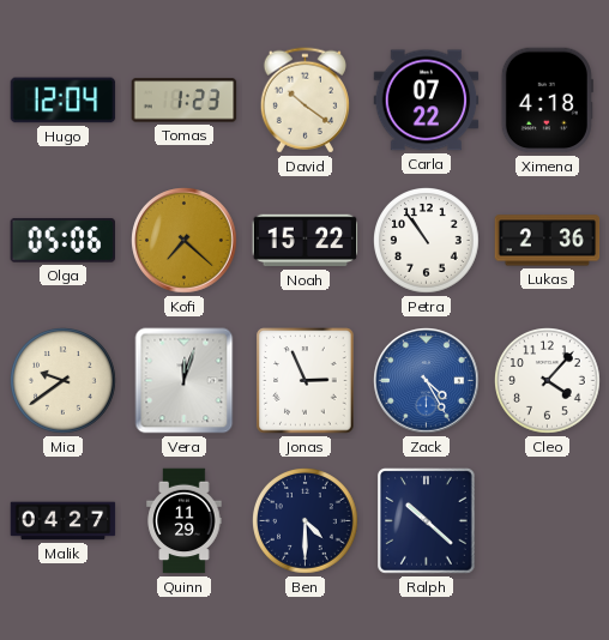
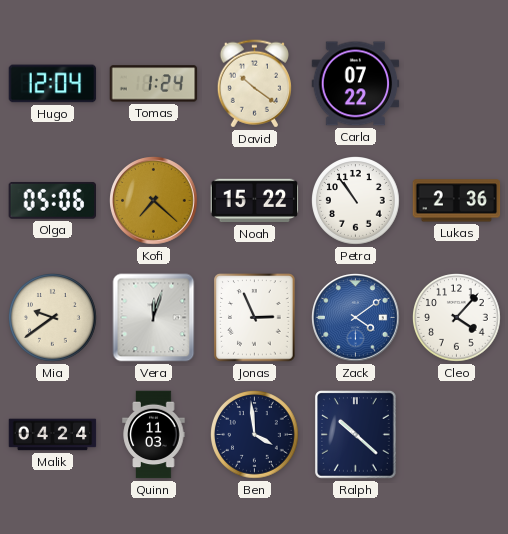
Tomas: 1:23 -> 1:24 (154, 84)
Ximena: 4:18 -> none (547, 101)
Zack: 4:25 -> 4:09 (356, 318)
Malik: 04:27 -> 04:24 (53, 435)
Quinn: 11:29 -> 11:03 (154, 435)
Ben: 4:30 -> 3:59 (255, 435)
